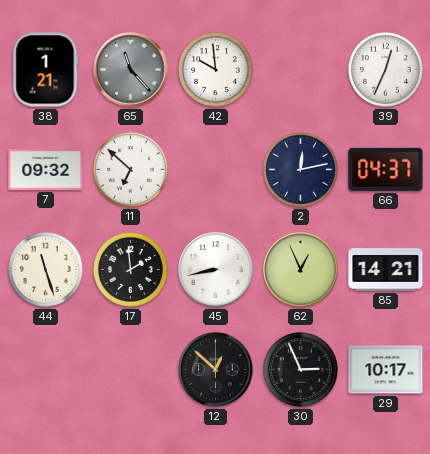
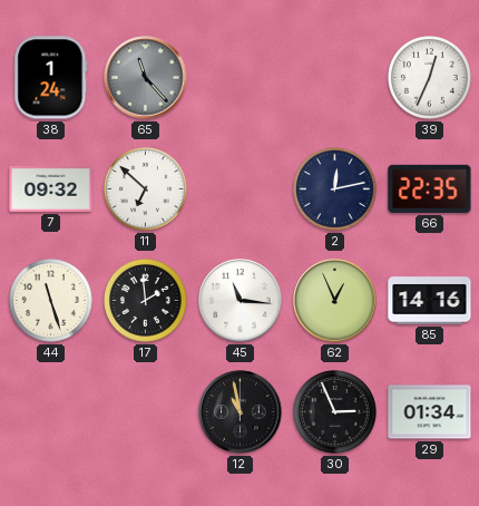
38: 1:21 -> 1:24 (51, 78)
42: 9:59 -> none (216, 70)
66: 04:37 -> 22:35 (430, 188)
45: 8:43 -> 11:16 (241, 301)
85: 14:21 -> 14:16 (430, 301)
12: 12:52 -> 10:58 (241, 412)
29: 10:17 -> 01:34 (430, 412)
